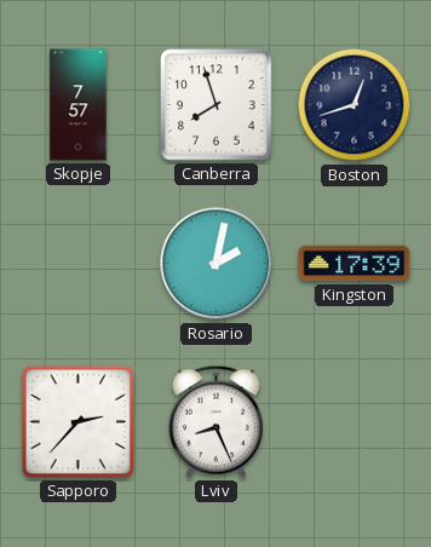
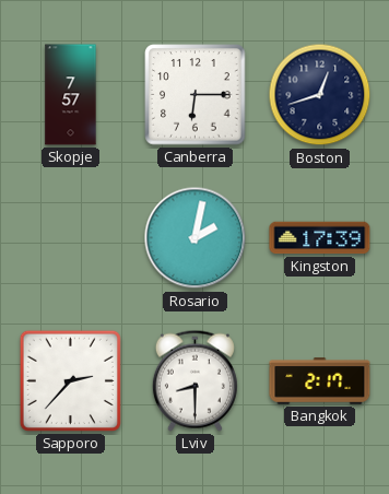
Canberra: 7:57 -> 6:15 (196, 95)
Lviv: 8:26 -> 8:30 (194, 380)
Bangkok: none -> 2:17 (320, 381)
